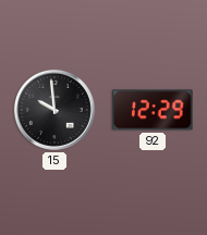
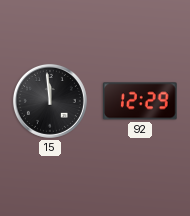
15: 9:59 -> 11:59 (50, 101)
